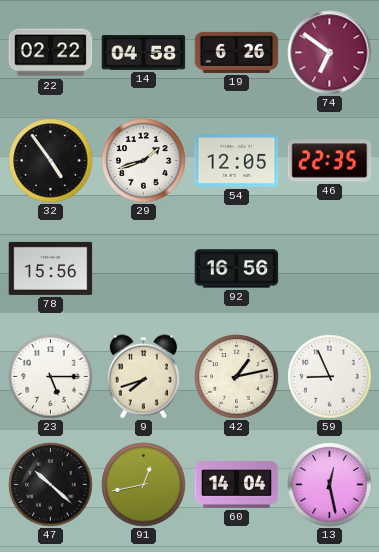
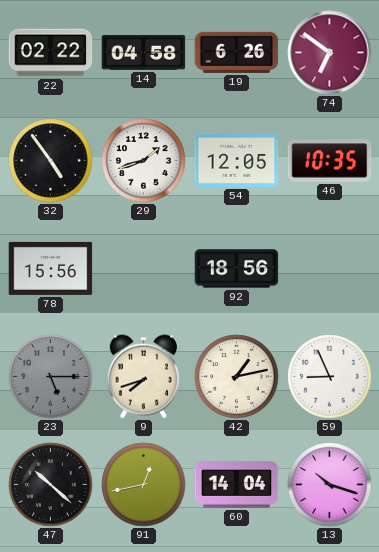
46: 22:35 -> 10:35 (330, 161)
92: 16:56 -> 18:56 (237, 269)
23 dial: white -> grey (51, 377)
13: 12:28 -> 10:18 (330, 485)
